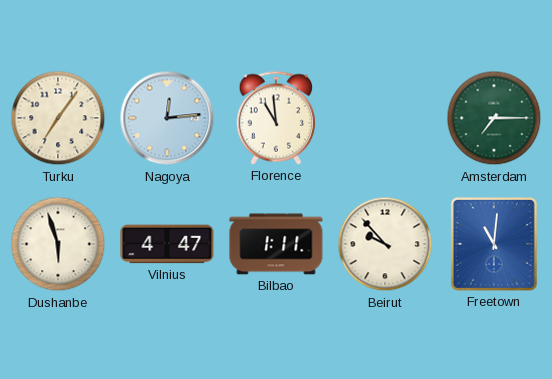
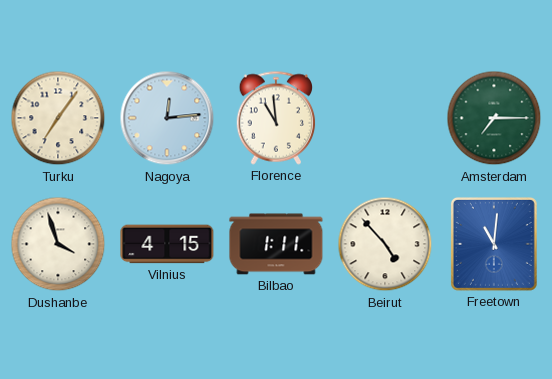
Dushanbe: 5:57 -> 3:57 (58, 244)
Vilnius: 4:47 -> 4:15 (167, 244)
Beirut: 9:53 -> 4:53 (385, 244)
